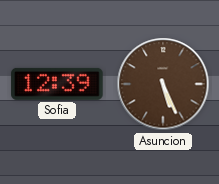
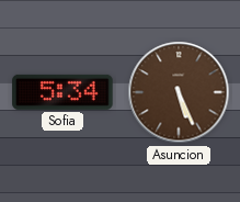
Sofia: 12:39 -> 5:34 (62, 92)
